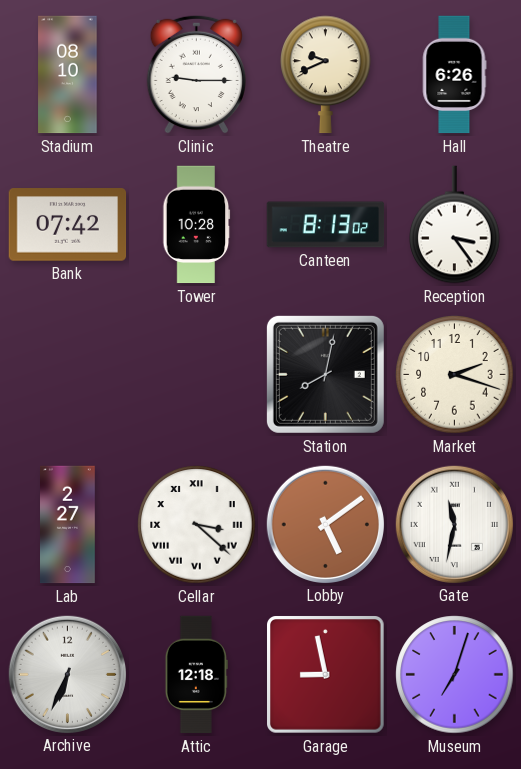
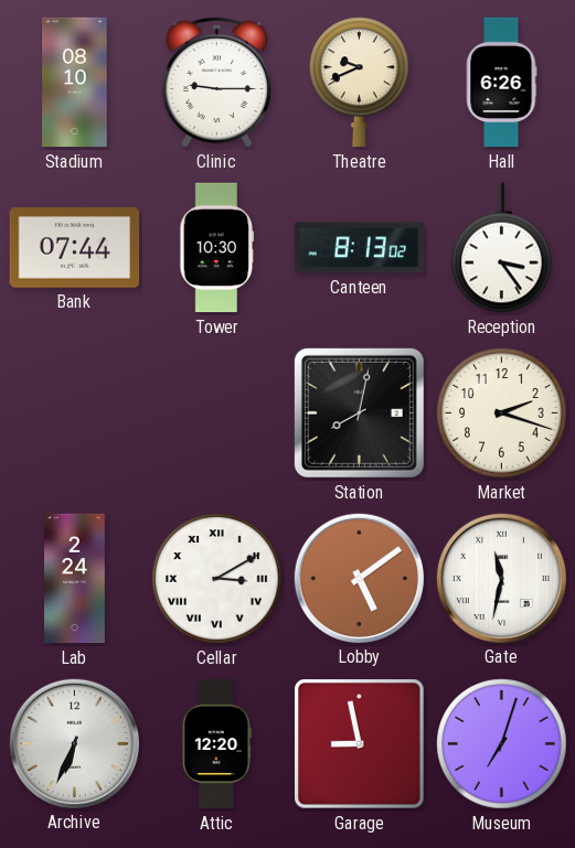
Bank: 07:42 -> 07:44 (75, 248)
Tower: 10:28 -> 10:30 (217, 248)
Lab: 2:27 -> 2:24 (75, 579)
Cellar: 3:22 -> 3:10 (217, 579)
Attic: 12:18 -> 12:20 (216, 744)
